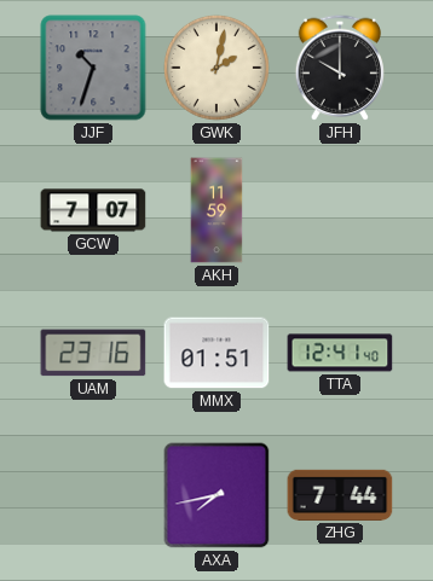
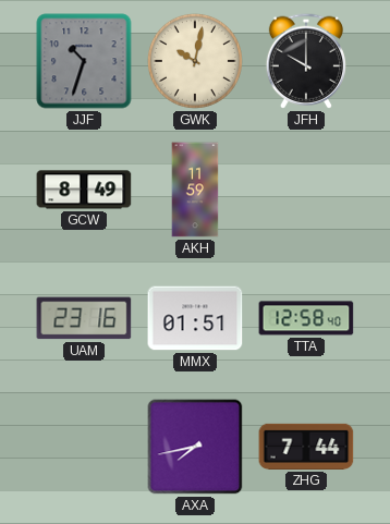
GWK: 2:02 -> 10:02 (195, 61)
GCW: 7:07 -> 8:49 (84, 190)
TTA: 12:41 -> 12:58 (306, 318)
